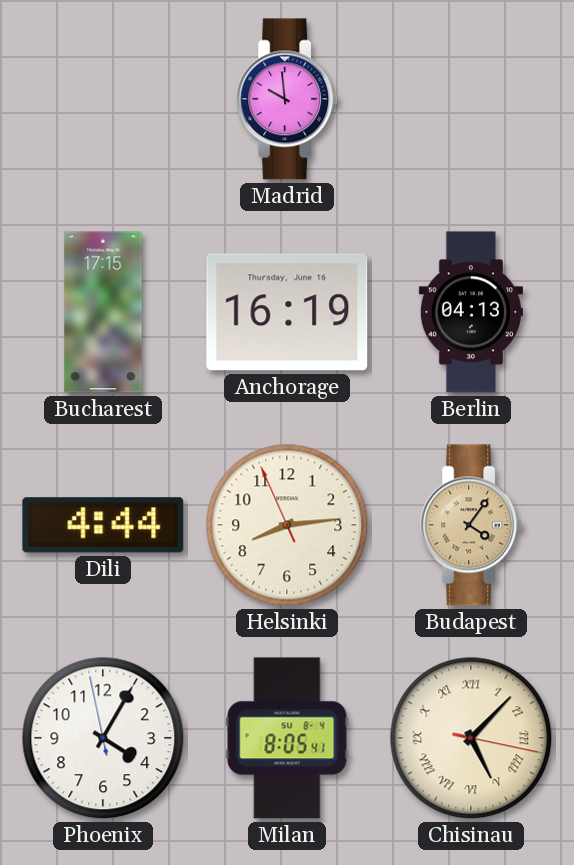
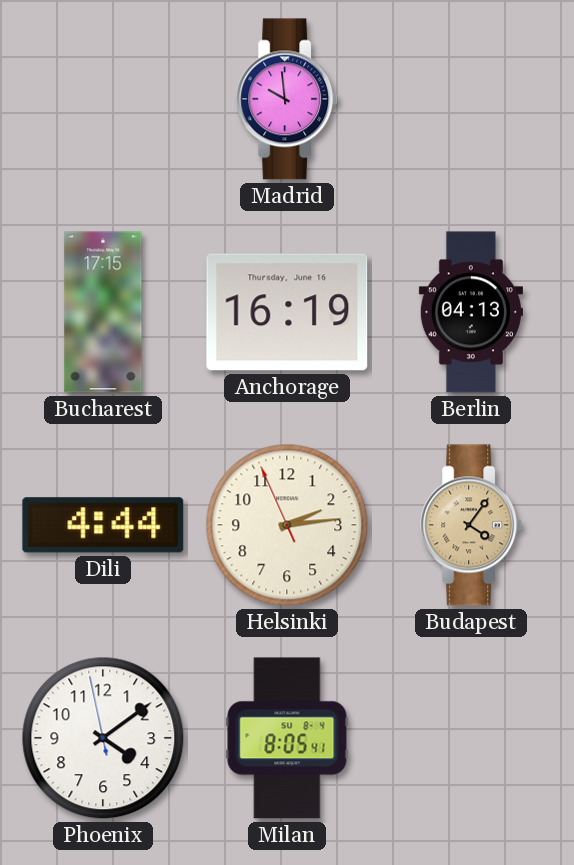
Helsinki: 8:13 -> 2:13 (287, 525)
Phoenix: 4:04 -> 4:08 (103, 738)
Chisinau: 5:07 -> none (471, 738)
